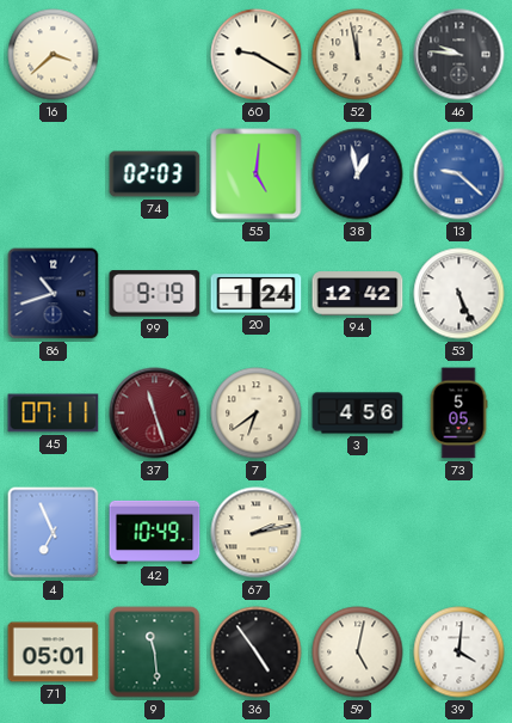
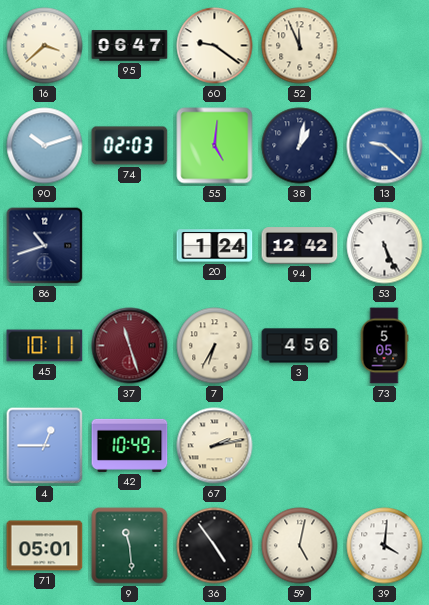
95: none -> 06:47 (130, 46)
60: 9:20 -> 9:21 (215, 46)
52: 11:58 -> 11:56 (300, 46)
46: 9:46 -> none (459, 55)
90: none -> 10:12 (45, 146)
38: 12:58 -> 1:02 (300, 146)
99: 9:19 -> none (155, 294)
45: 07:11 -> 10:11 (45, 346)
7: 6:39 -> 6:35 (215, 346)
4: 6:56 -> 12:45 (45, 446)
